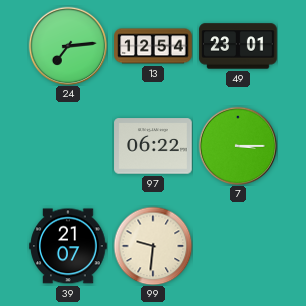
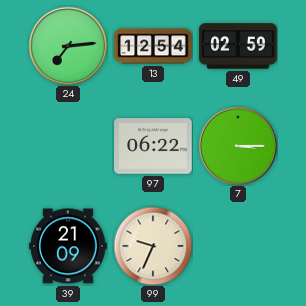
49: 23:01 -> 02:59 (238, 46)
39: 21:07 -> 21:09 (68, 246)
99: 9:31 -> 9:34 (153, 246)
